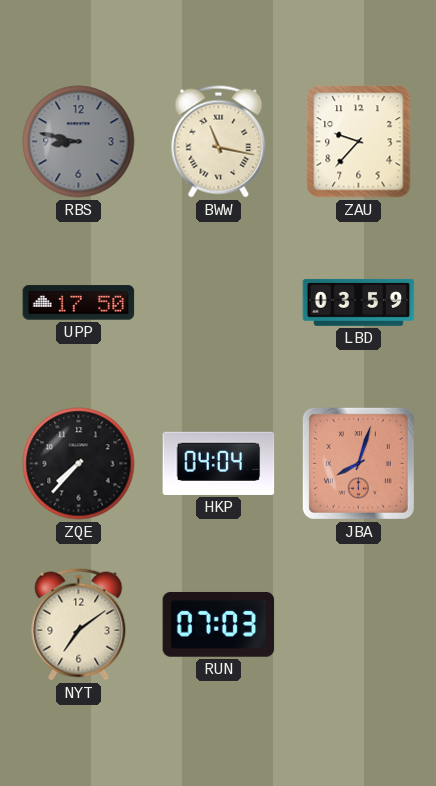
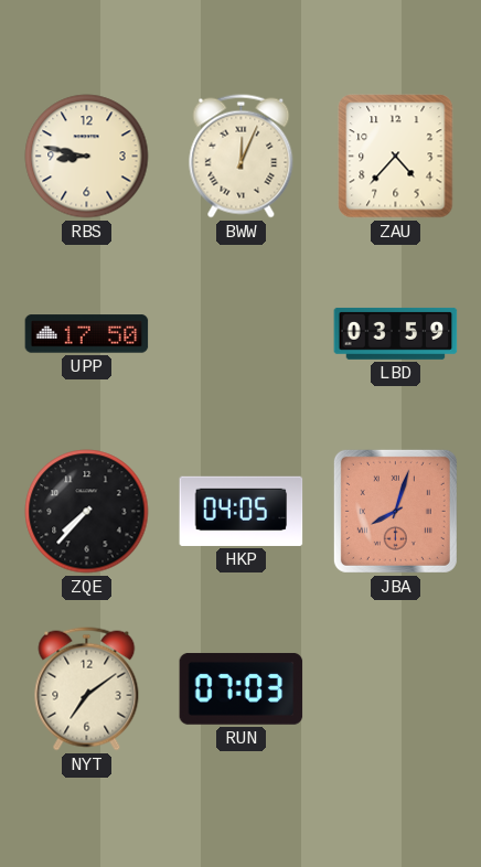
RBS dial: grey -> cream (87, 157)
BWW: 11:17 -> 12:04 (242, 157)
ZAU: 9:37 -> 4:37 (396, 157)
HKP: 04:04 -> 04:05 (242, 511)
